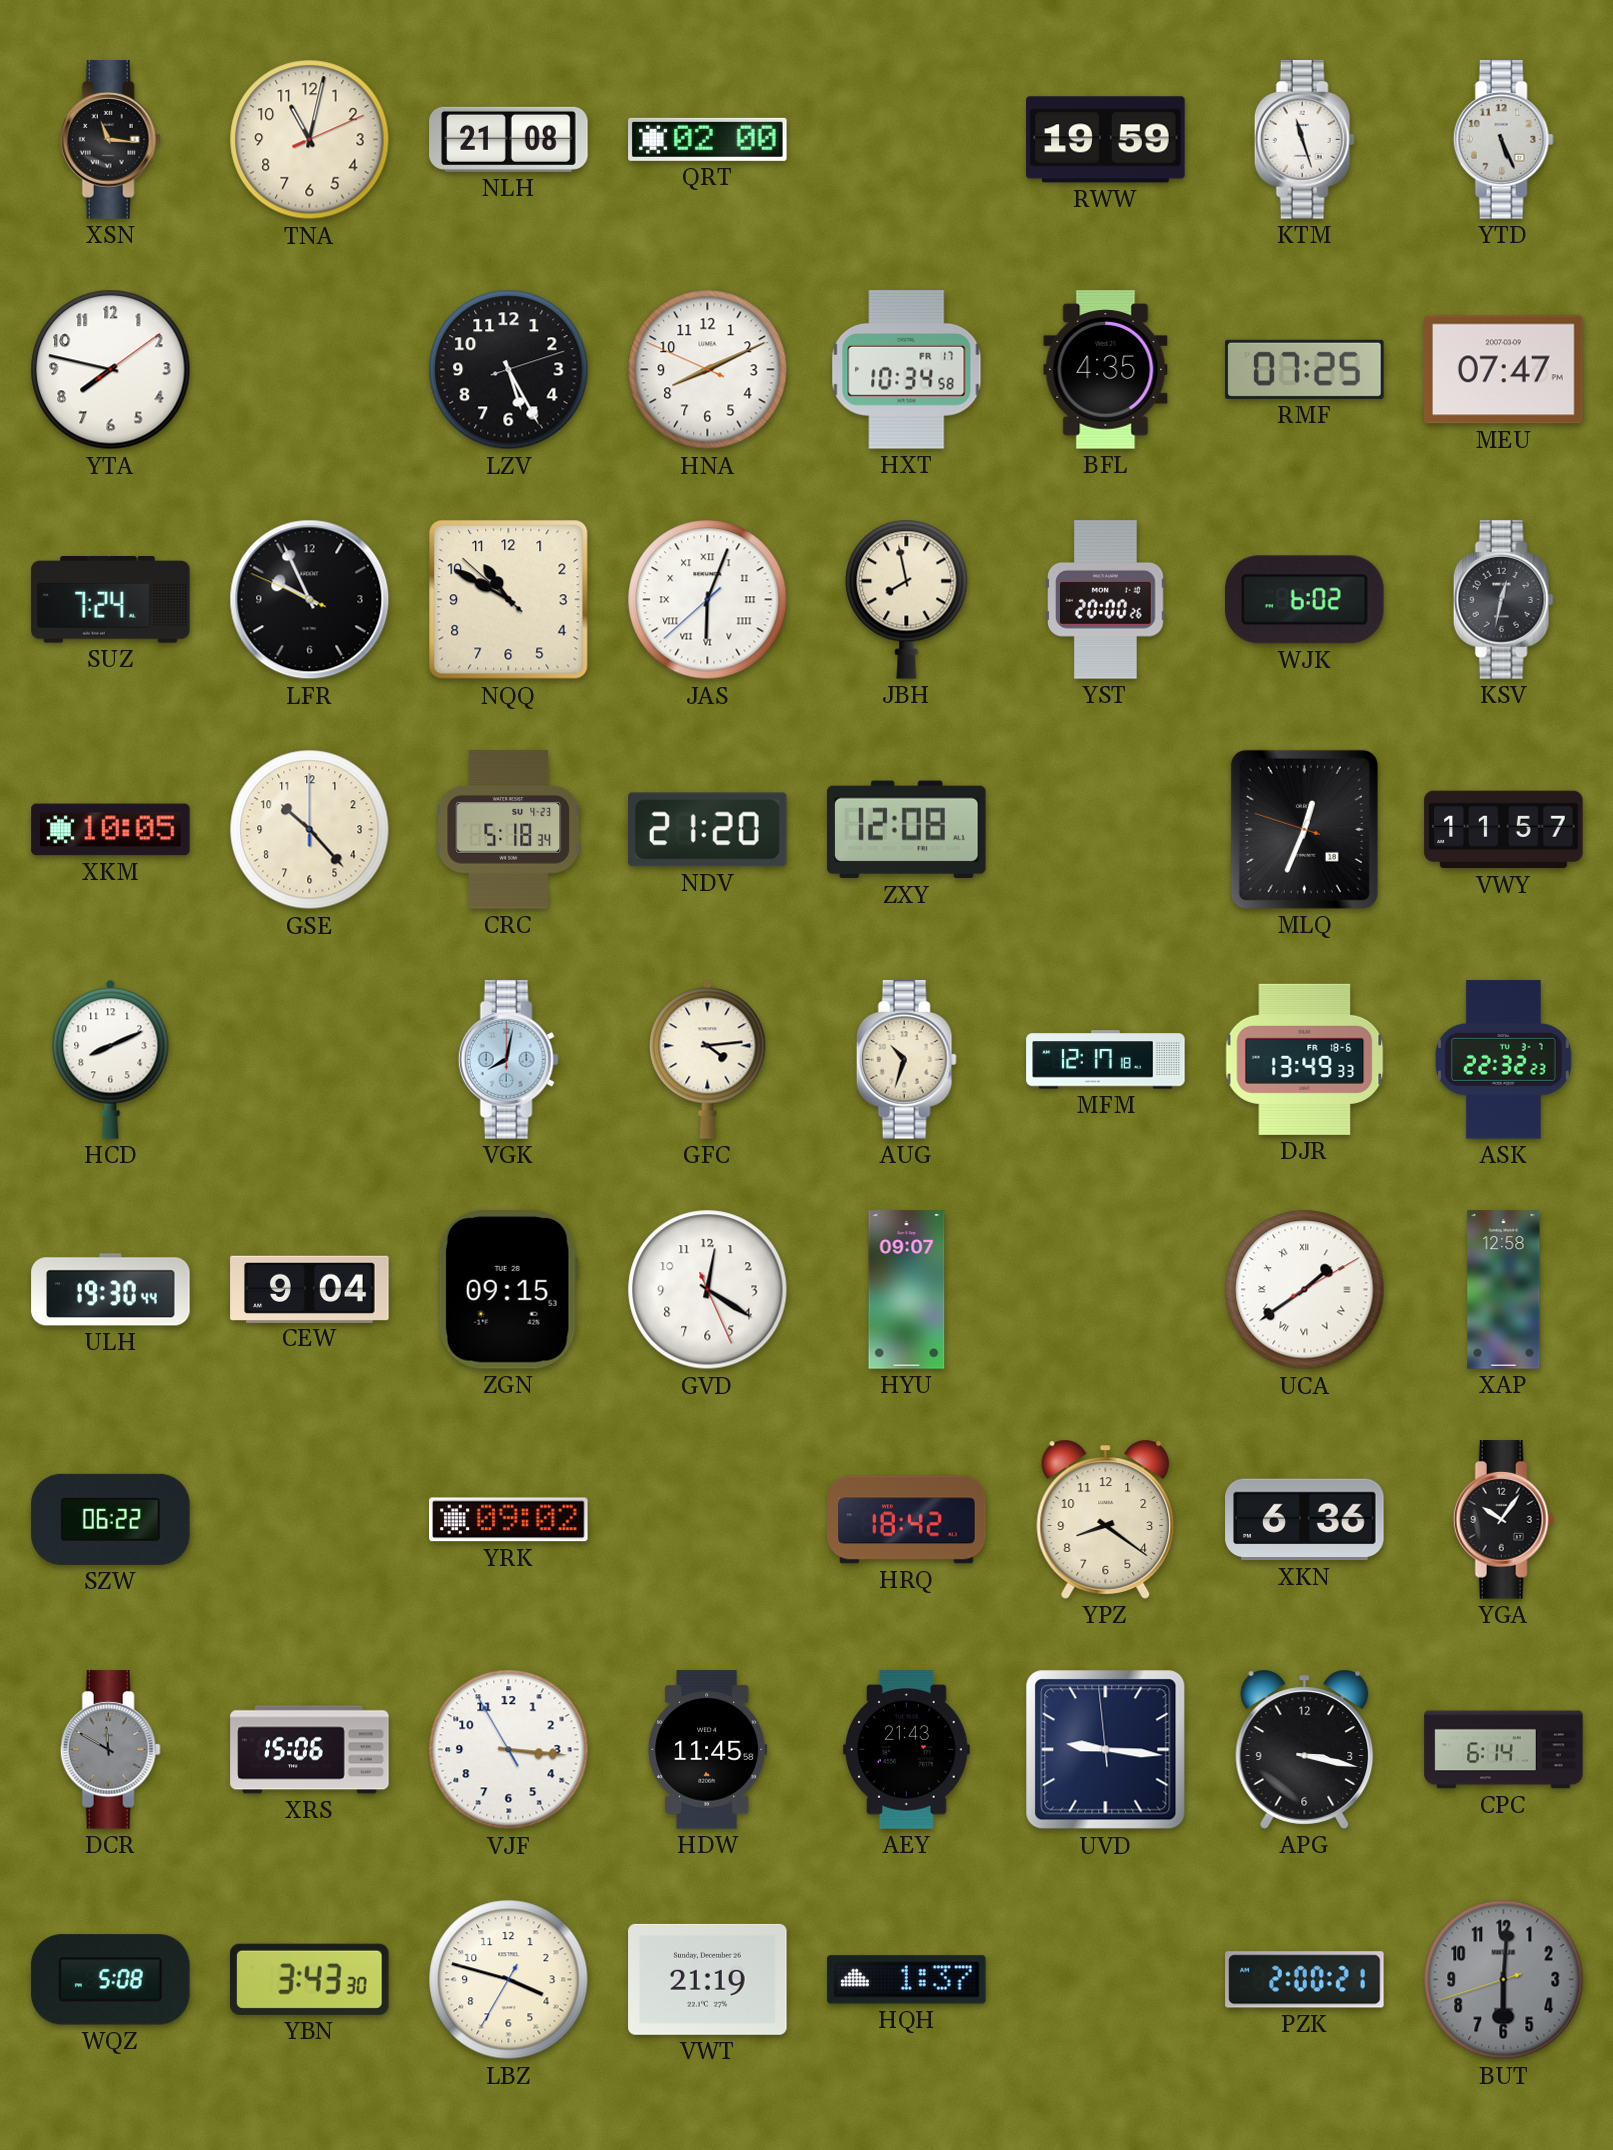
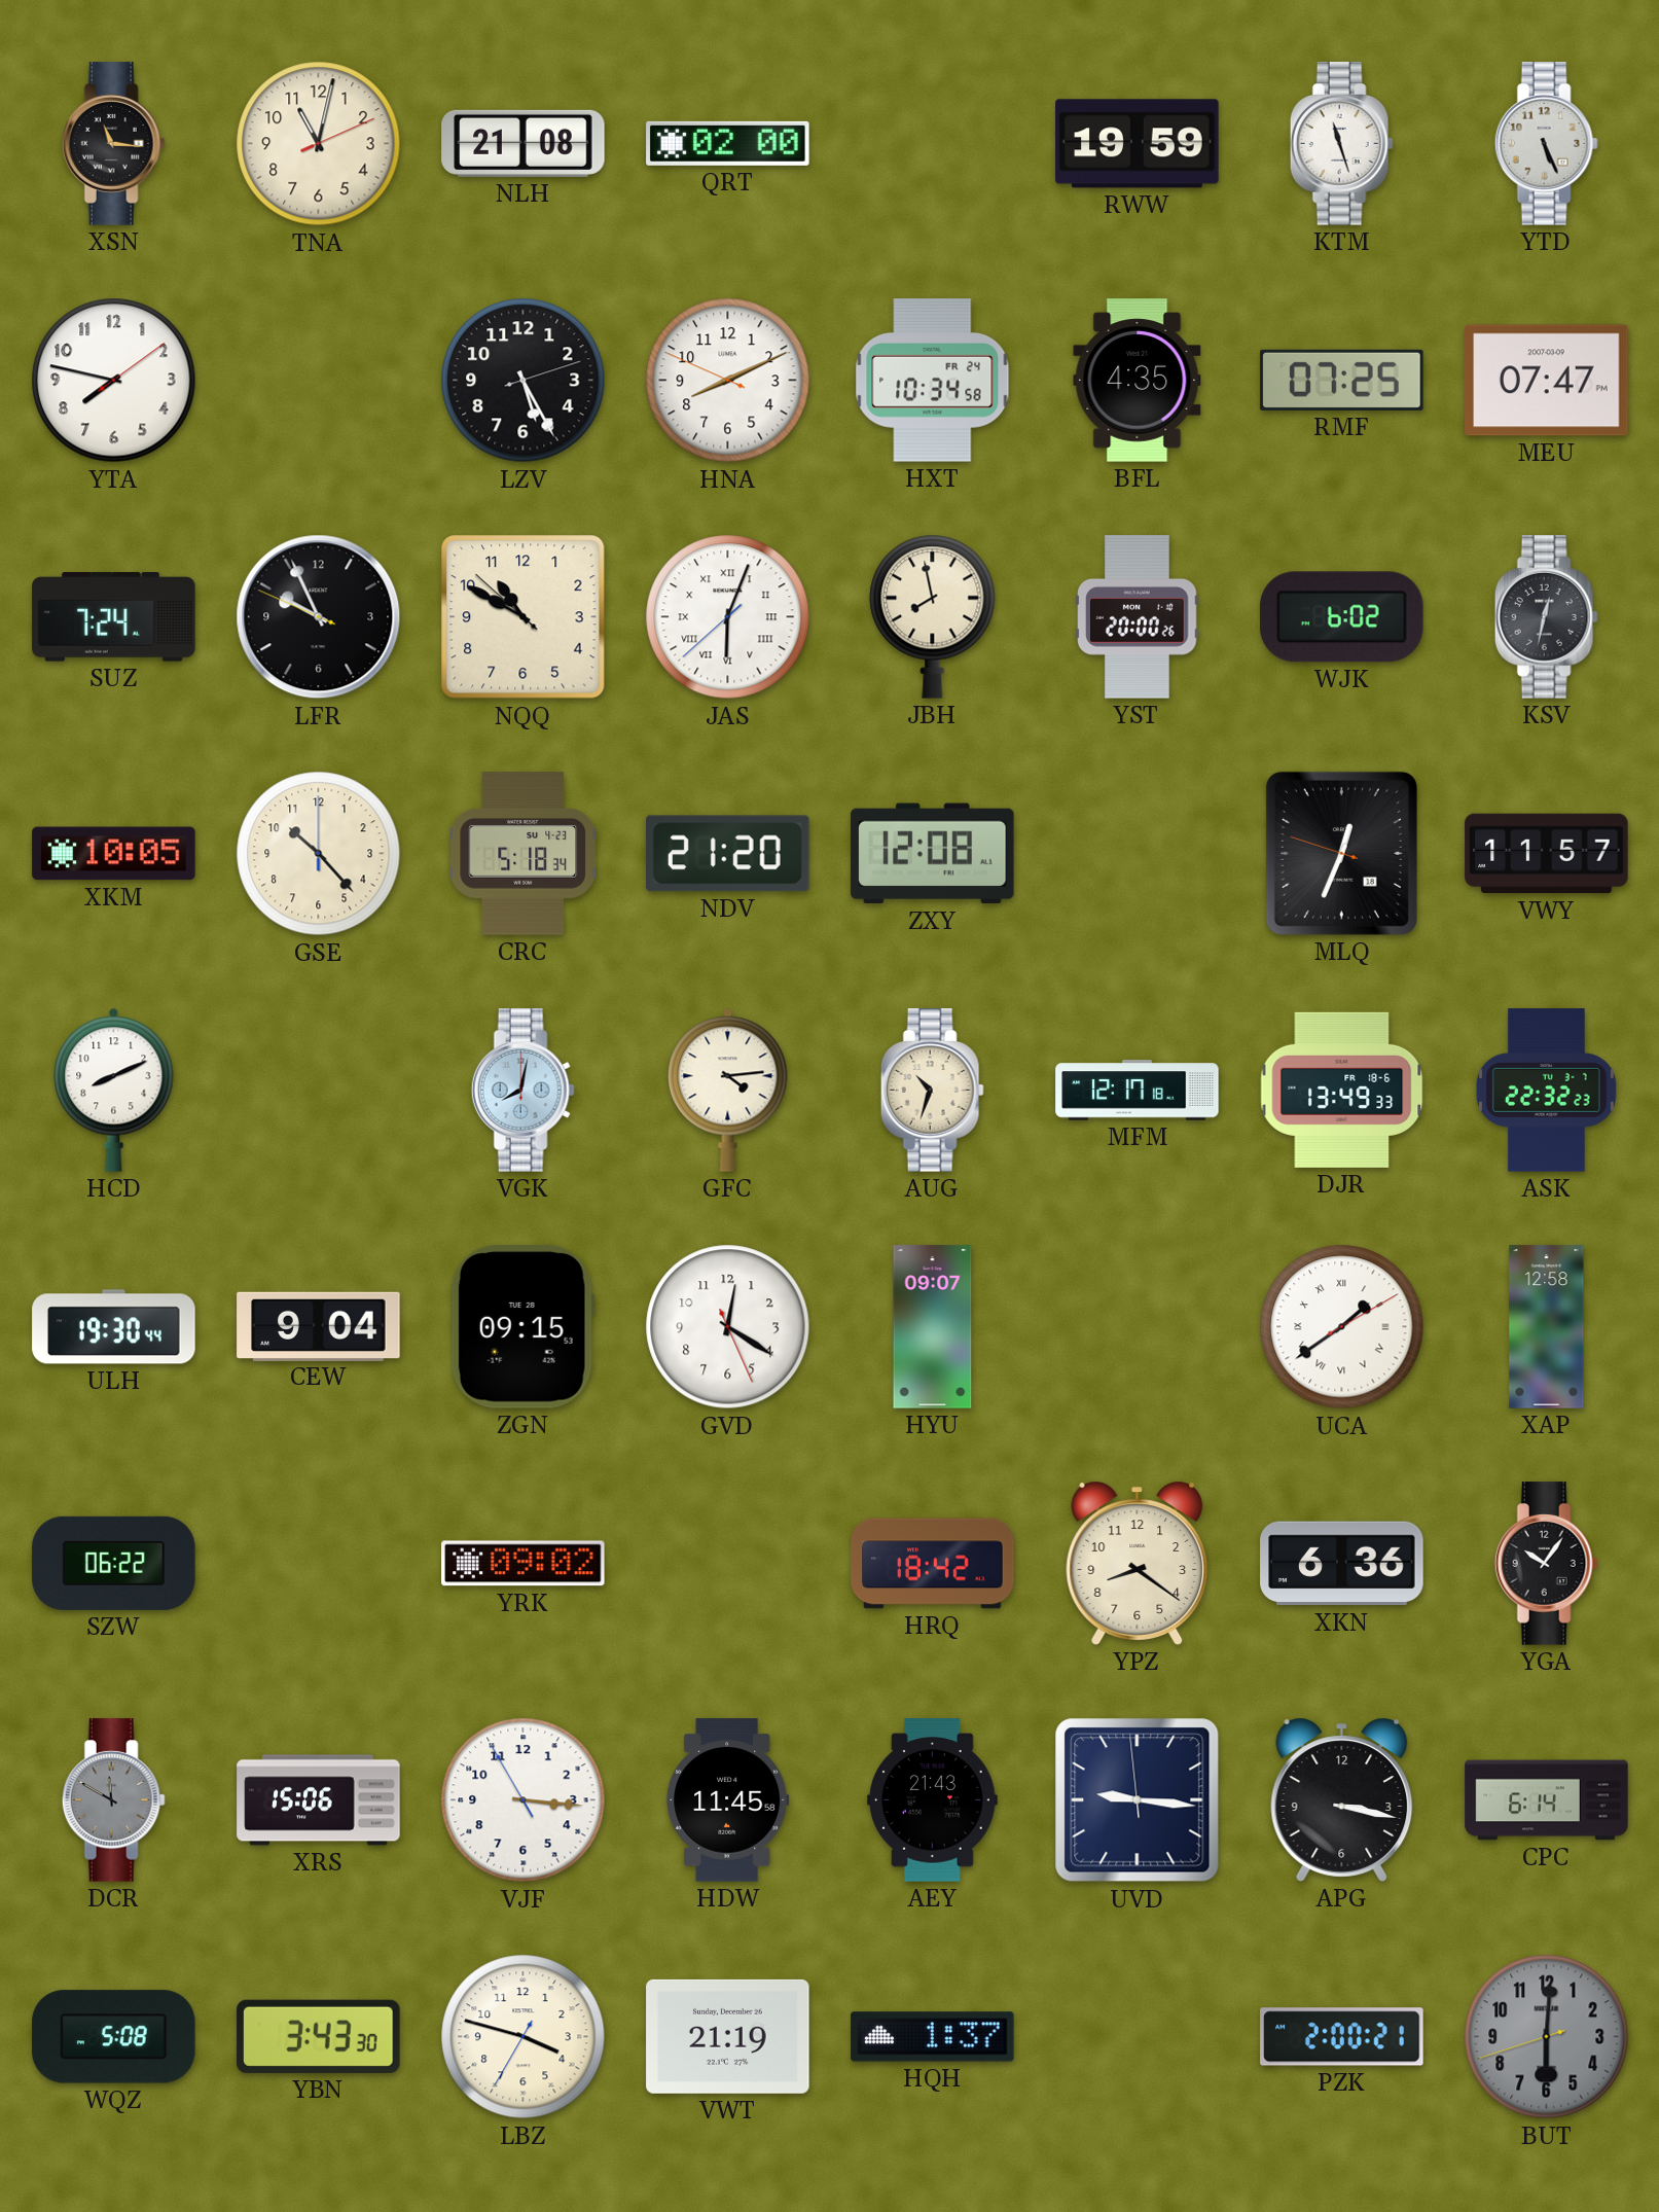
HXT date: FR 17 -> FR 24 (933, 381)
